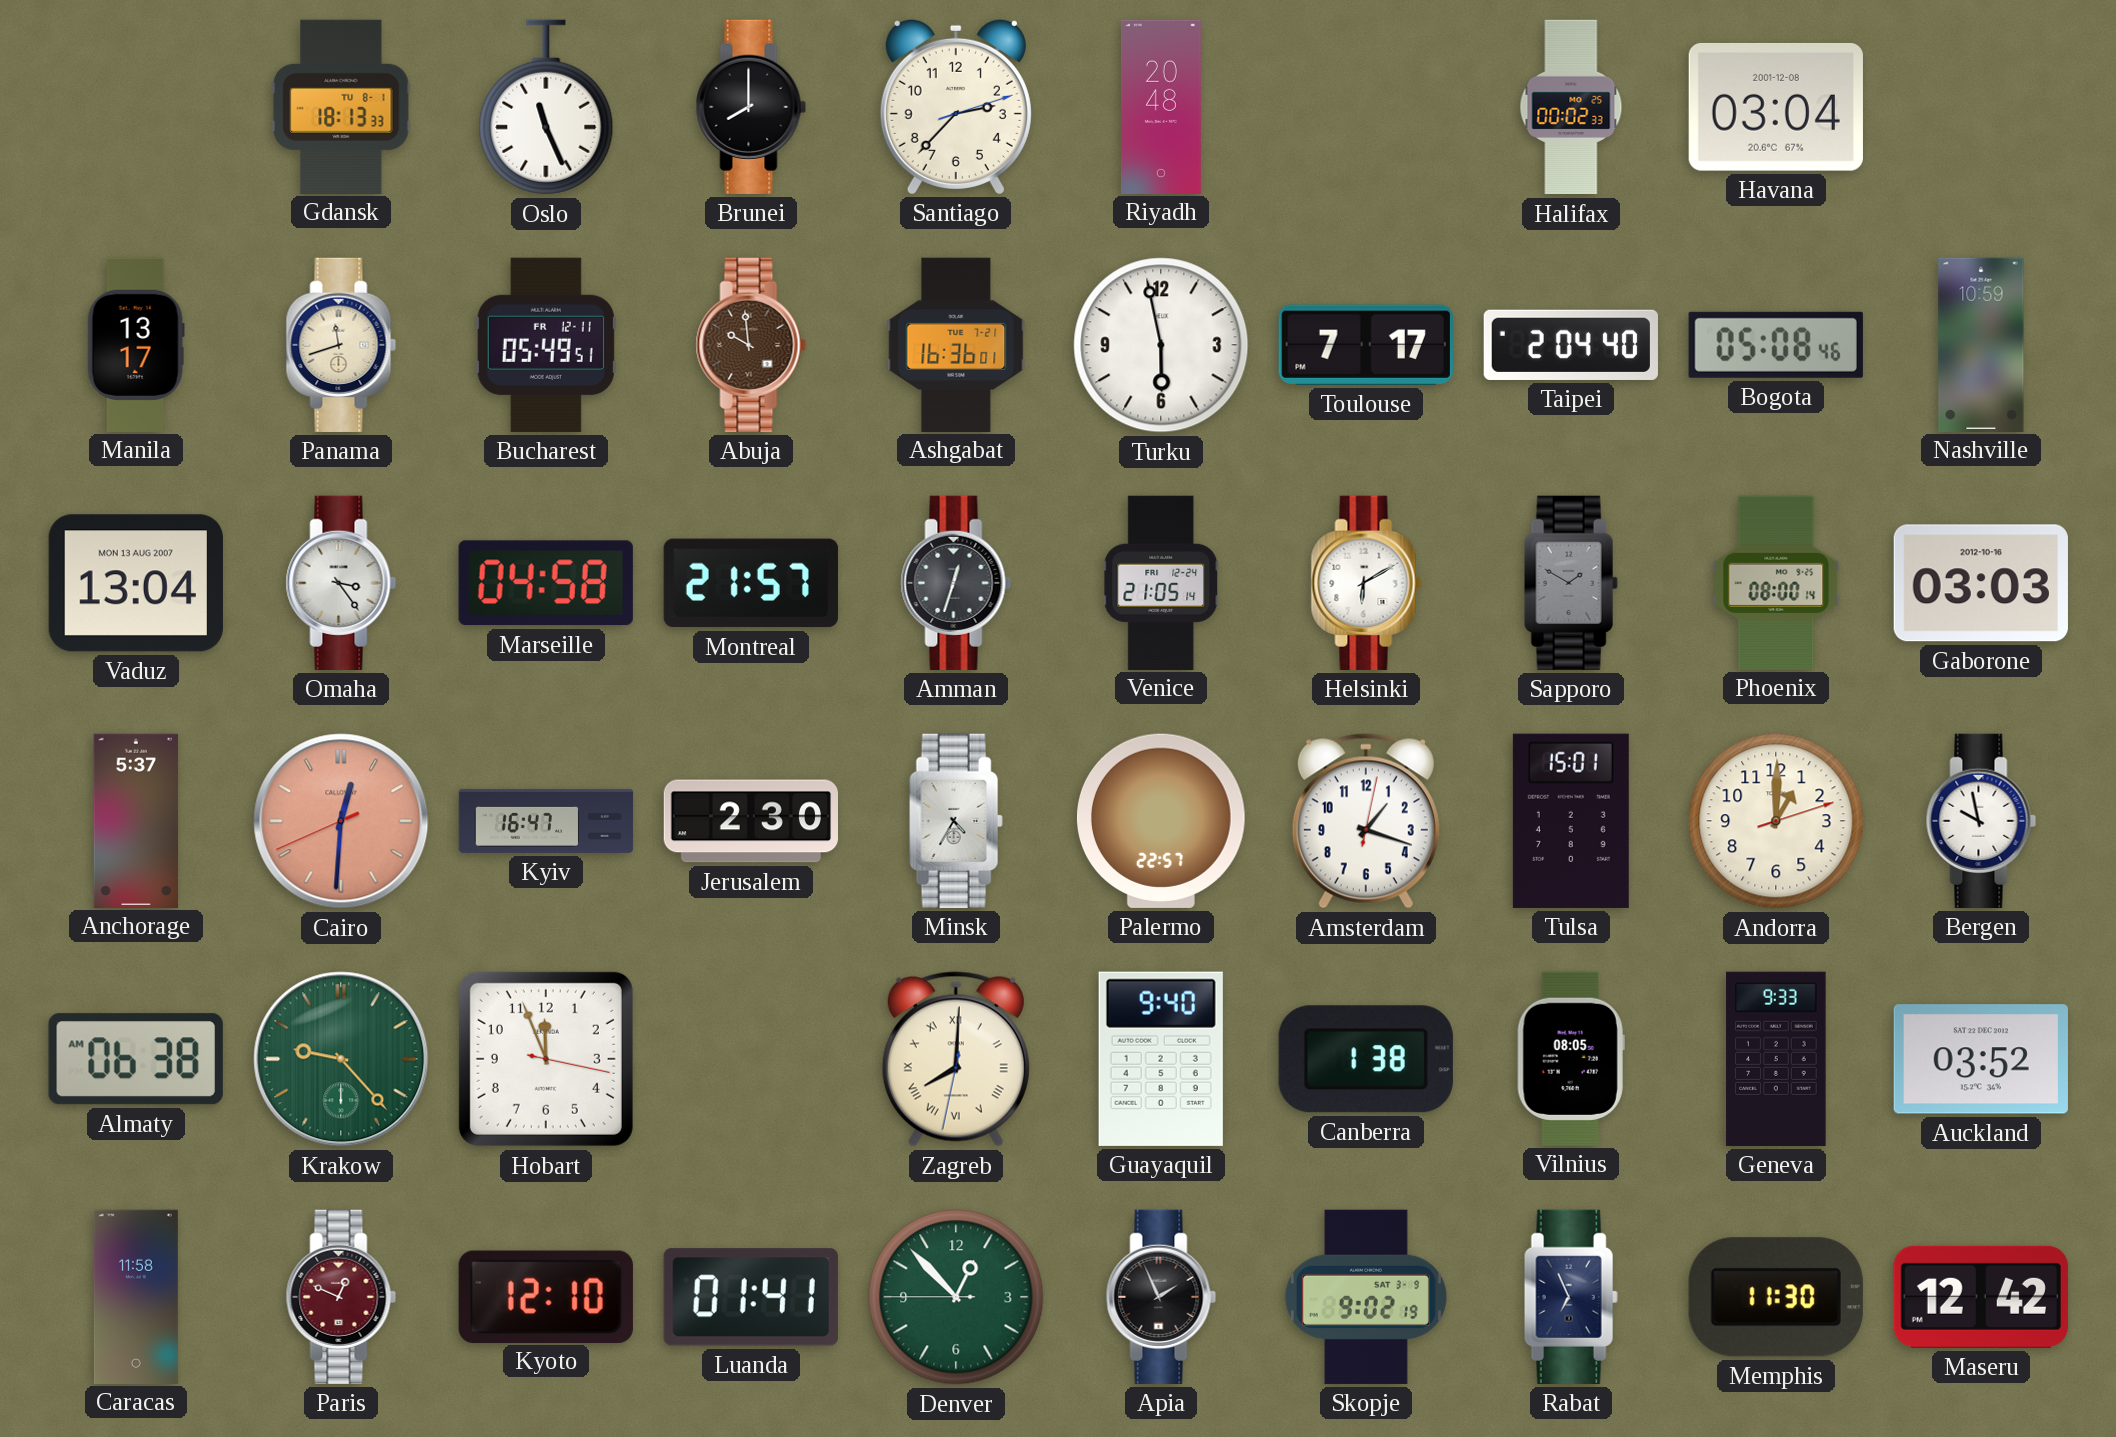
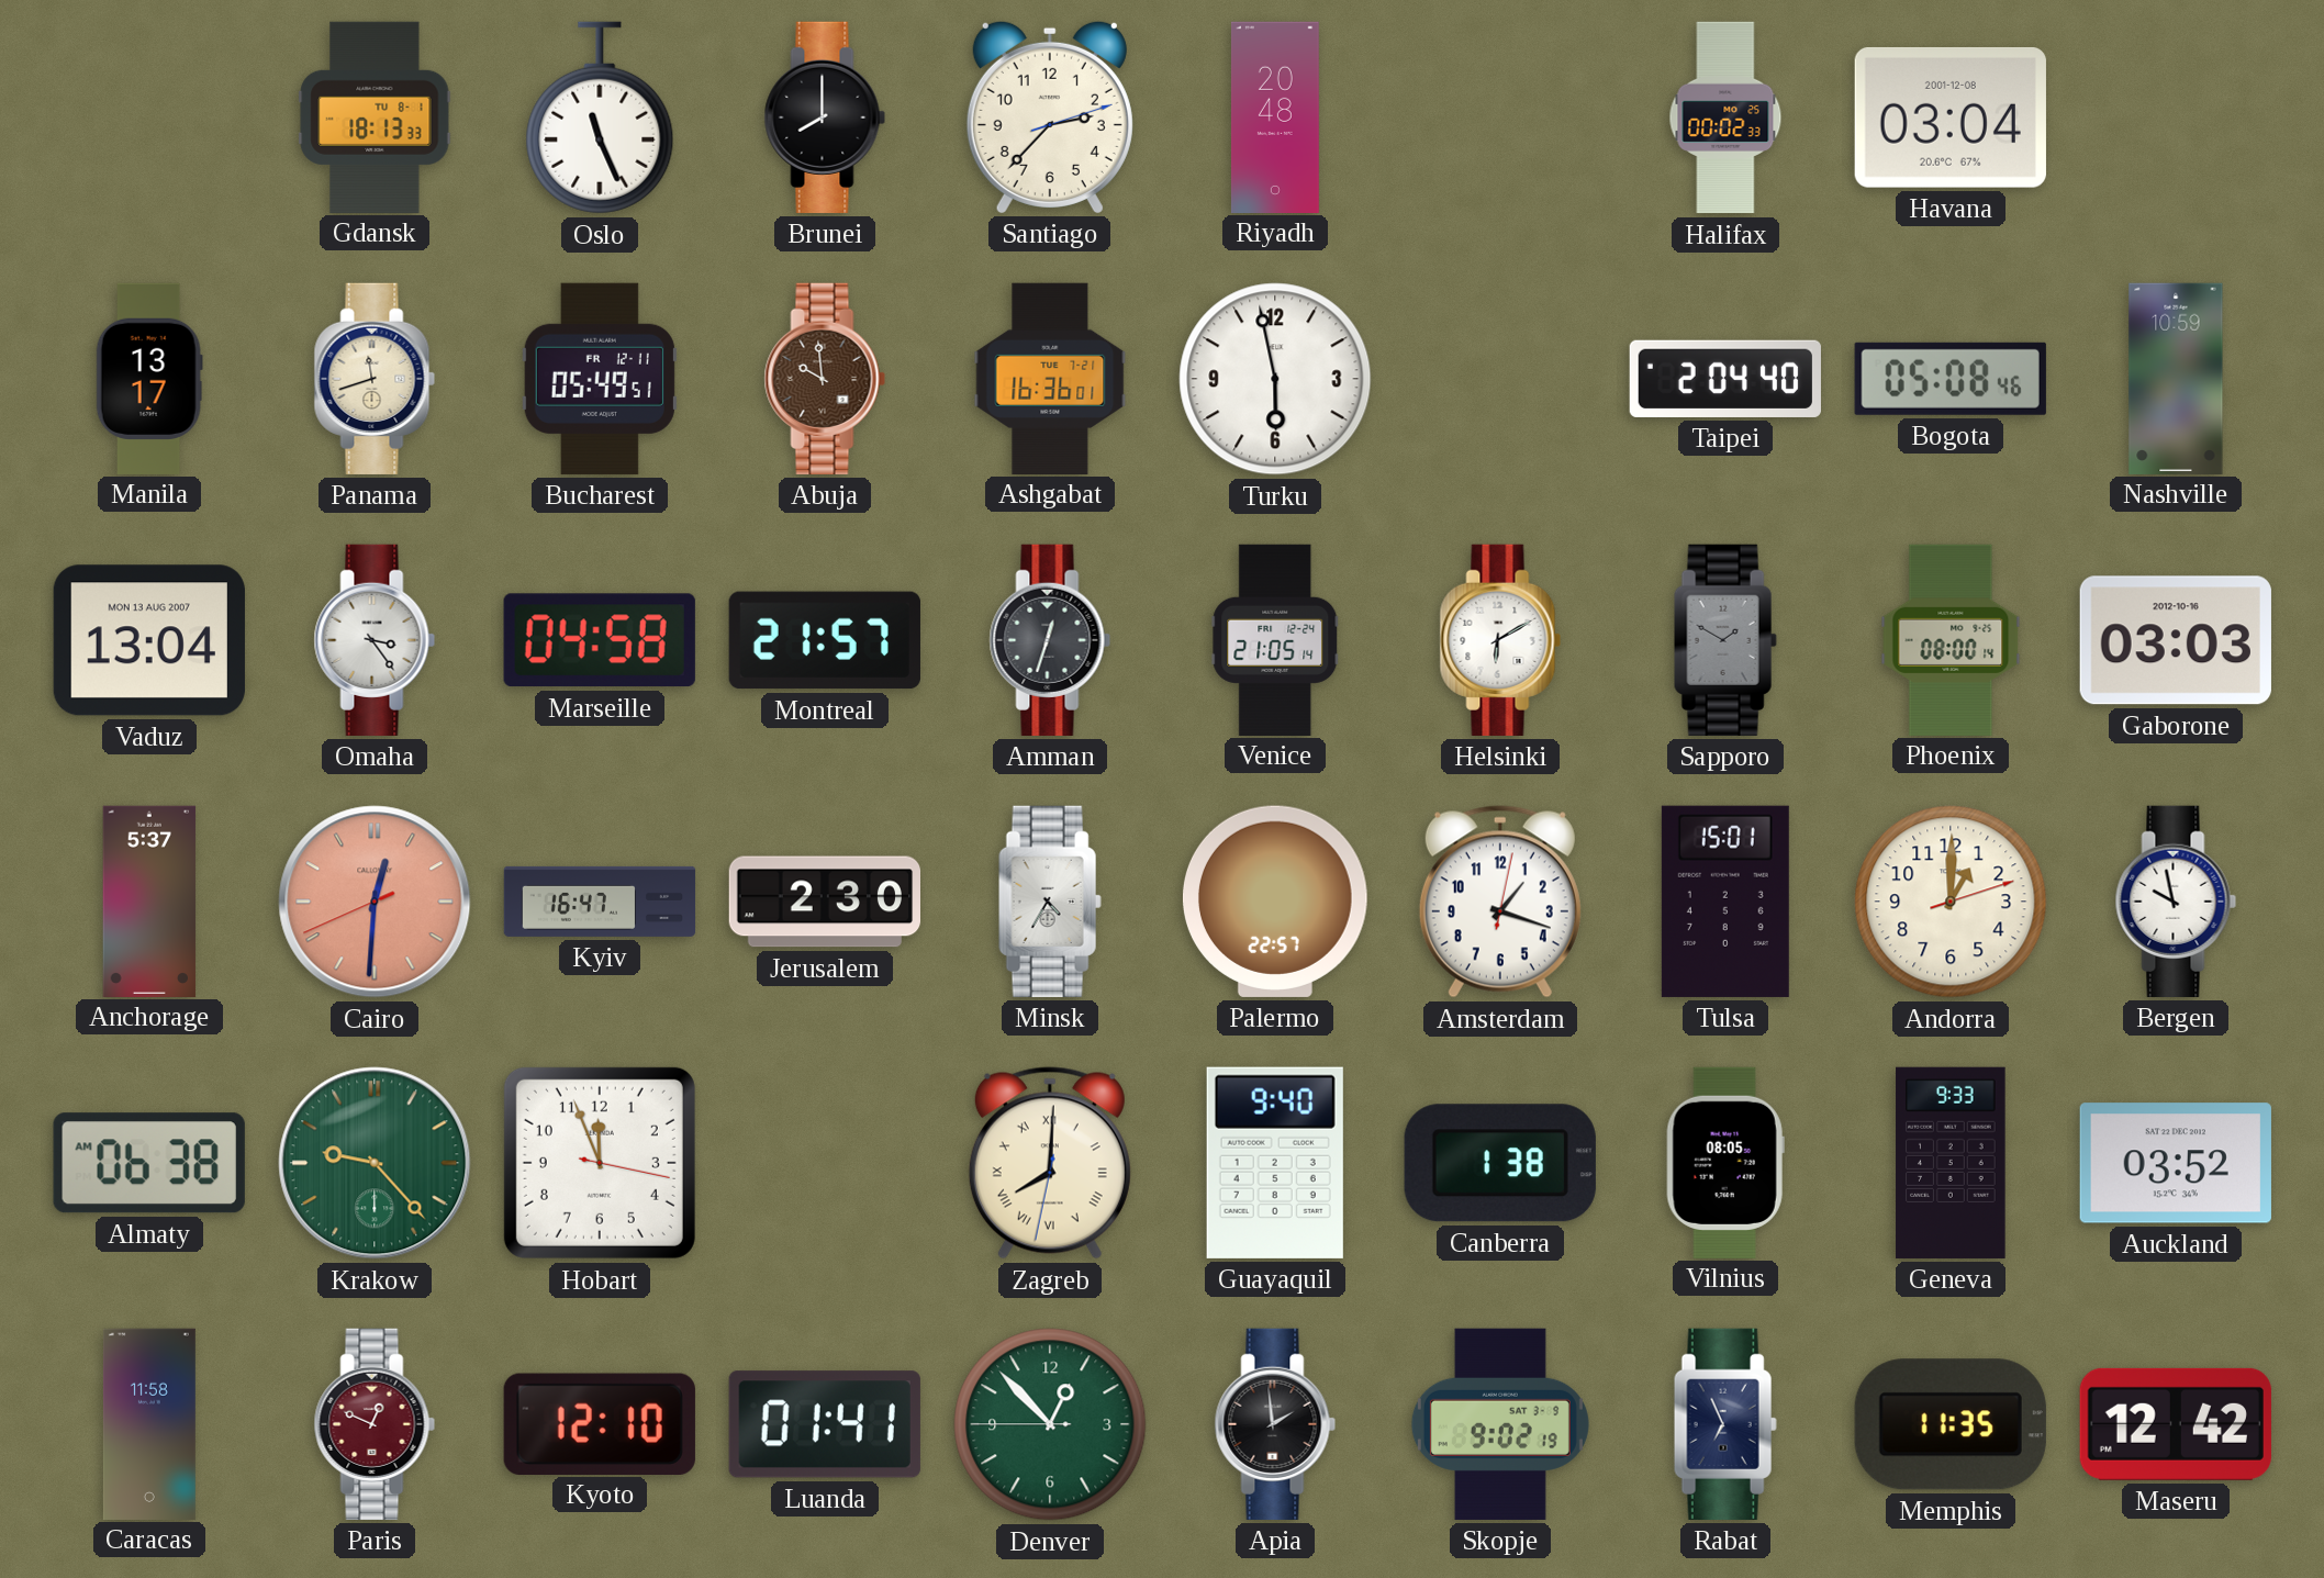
Toulouse: 7:17 -> none (1366, 345)
Apia: 1:56 -> 1:59 (1275, 1424)
Memphis: 11:30 -> 11:35 (1951, 1424)
